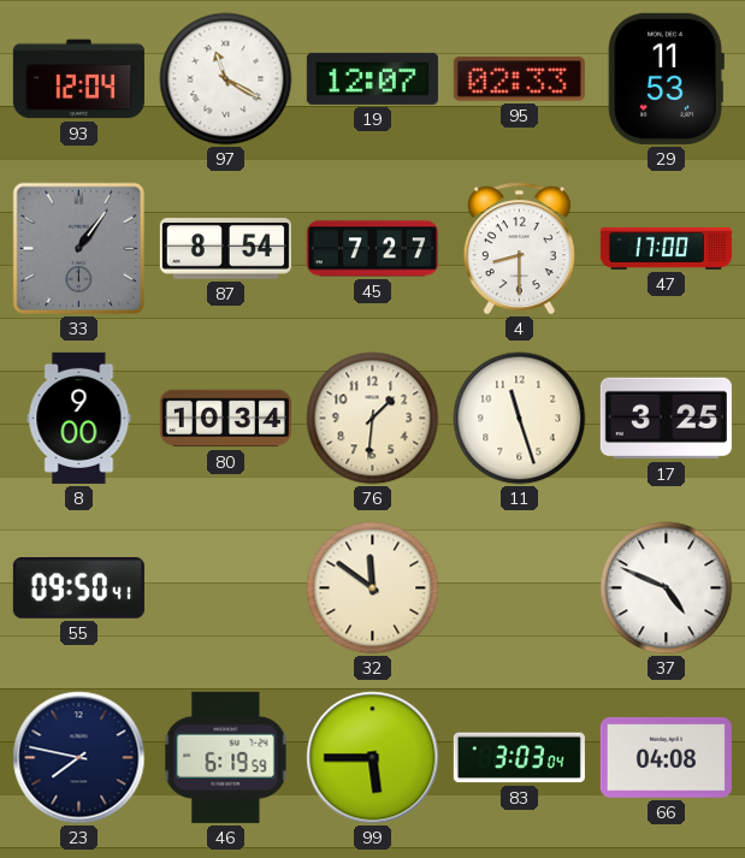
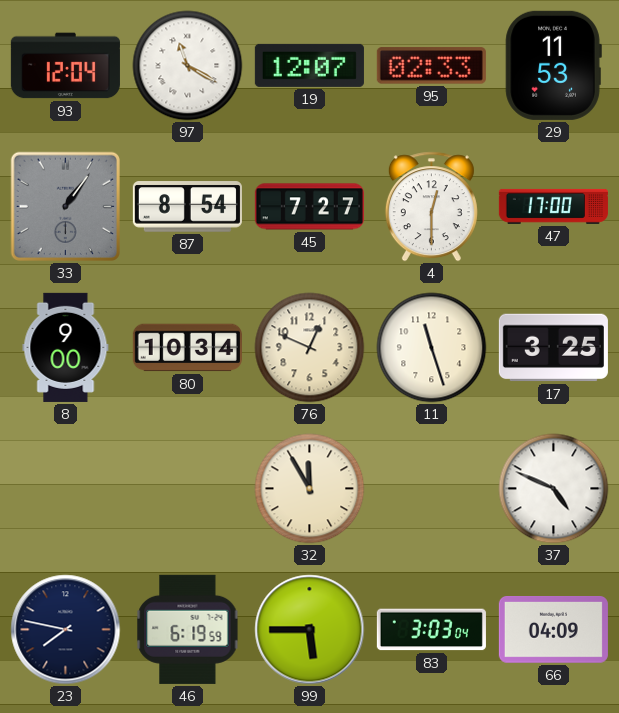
4: 8:30 -> 12:30 (431, 207)
76: 1:31 -> 12:49 (310, 348)
55: 09:50 -> none (78, 588)
32: 11:51 -> 11:55 (310, 489)
66: 04:08 -> 04:09 (553, 630)
